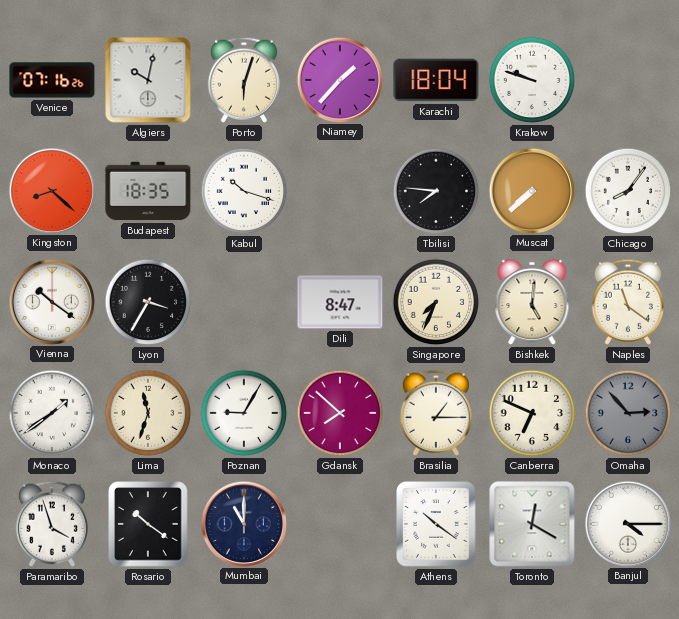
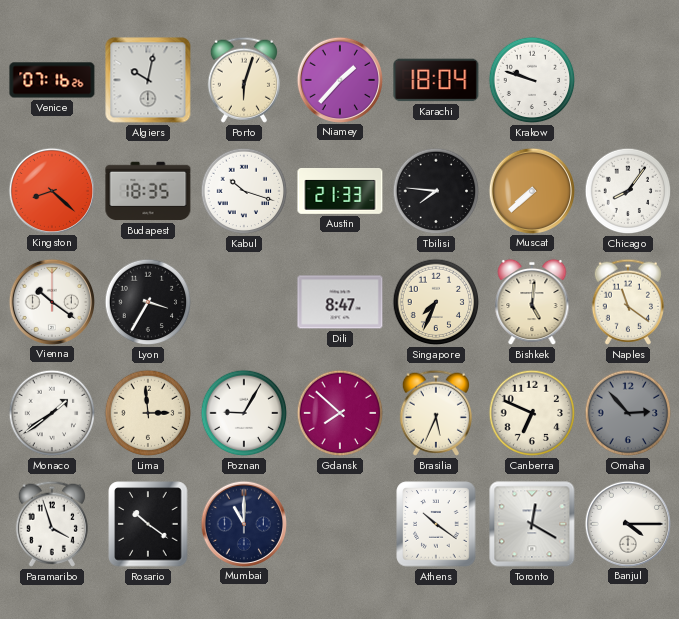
Austin: none -> 21:33 (340, 192)
Lima: 11:33 -> 2:59 (148, 413)
Brasilia: 1:15 -> 5:34 (436, 413)
